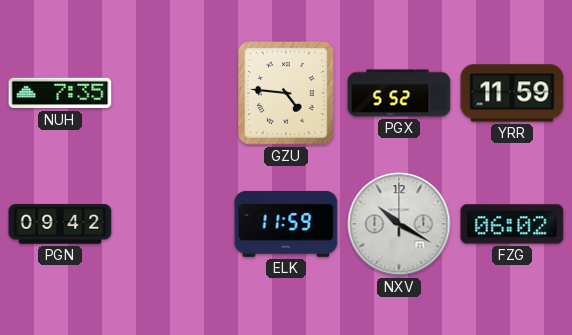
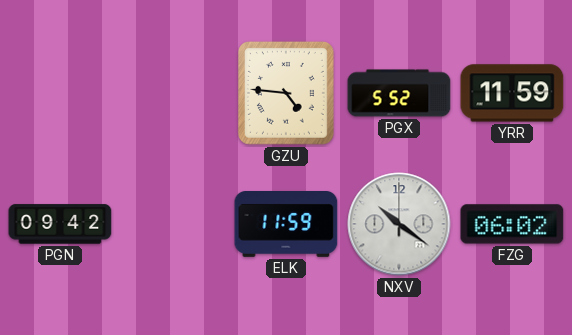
NUH: 7:35 -> none (60, 93)
NXV: 10:20 -> 10:21 (399, 224)
